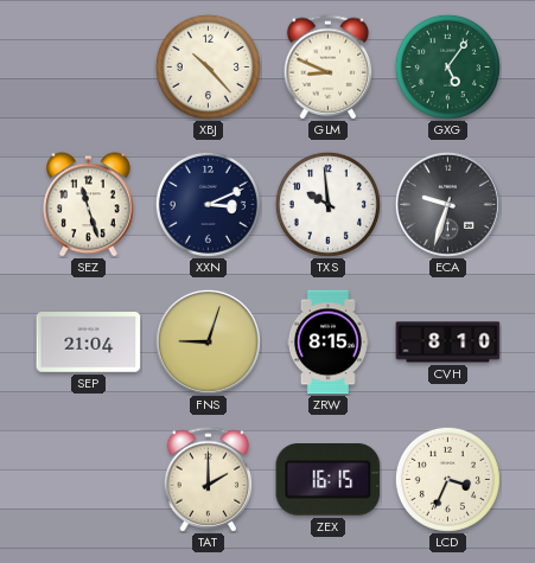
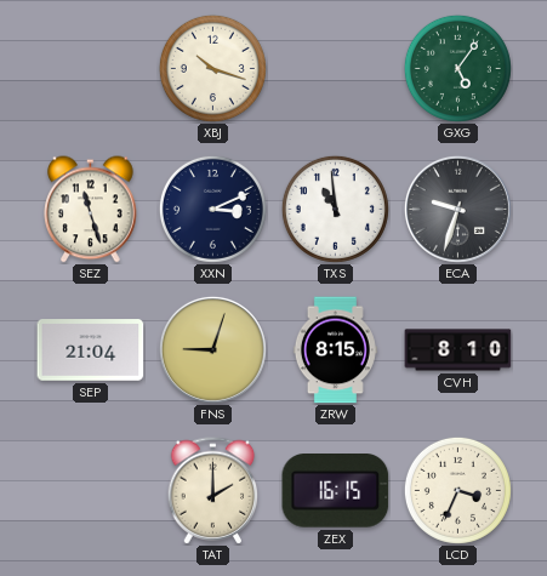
XBJ: 10:23 -> 10:18 (212, 68)
GLM: 8:49 -> none (329, 68)
TXS: 9:59 -> 10:59 (335, 209)
